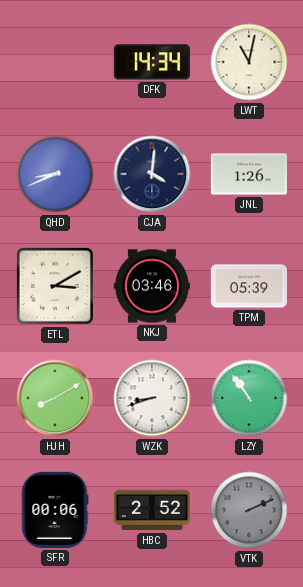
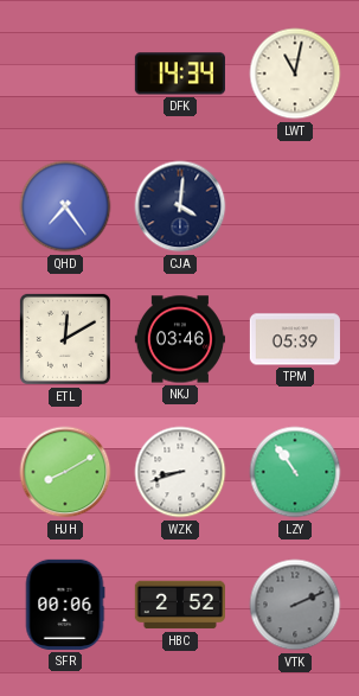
QHD: 8:41 -> 7:24 (65, 206)
JNL: 1:26 -> none (249, 174)
ETL: 3:10 -> 12:10 (65, 339)
